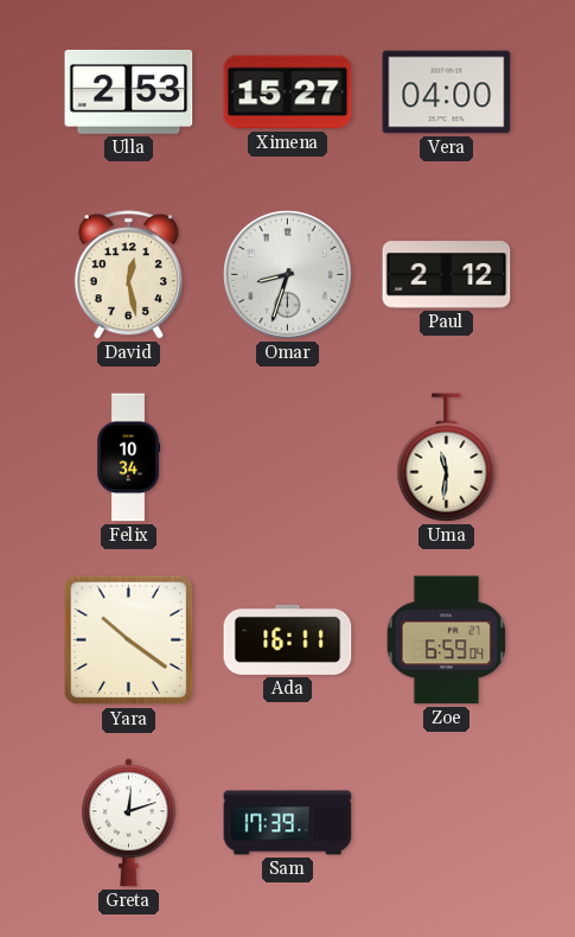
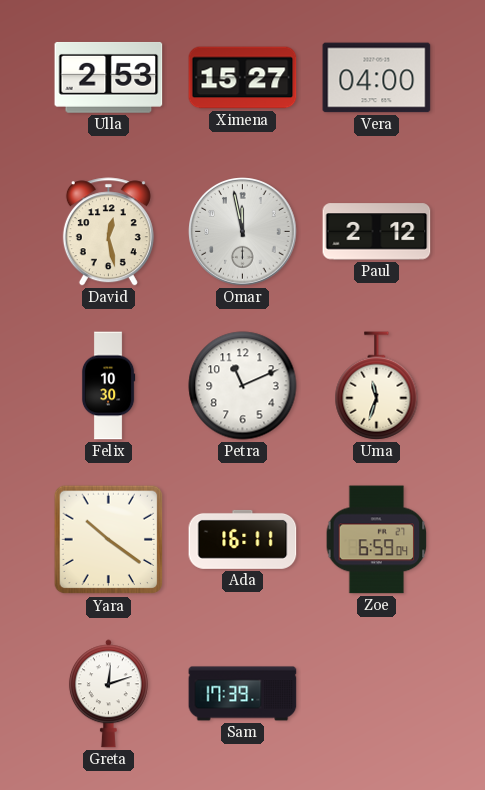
Omar: 8:33 -> 11:58 (243, 232)
Felix: 10:34 -> 10:30 (108, 386)
Petra: none -> 11:11 (243, 386)
Uma: 11:31 -> 11:33 (377, 386)
